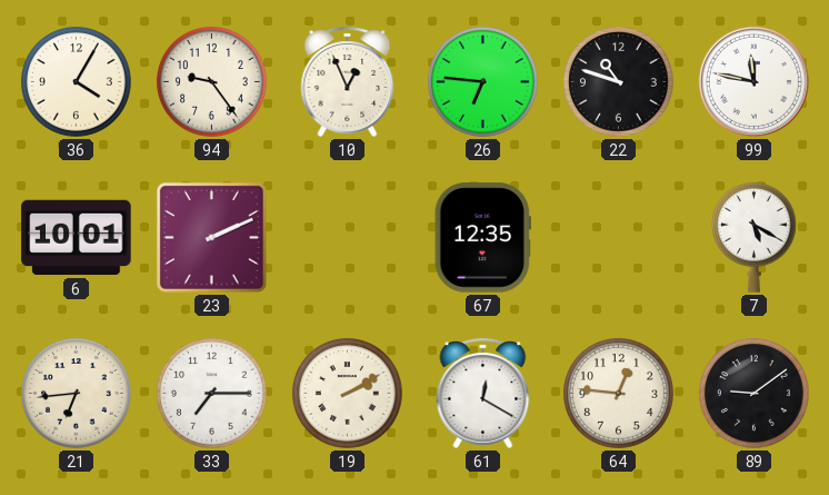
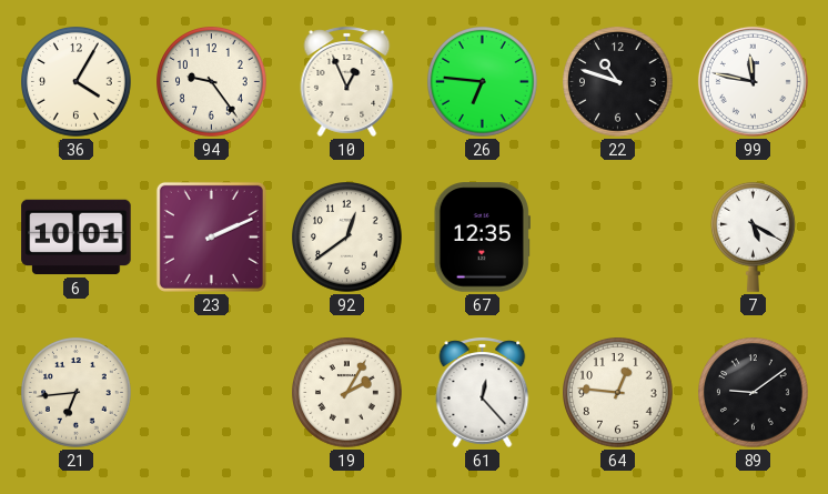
92: none -> 12:39 (347, 238)
33: 7:15 -> none (212, 394)
19: 2:10 -> 2:05 (347, 393)
61: 12:20 -> 12:23 (483, 392)
